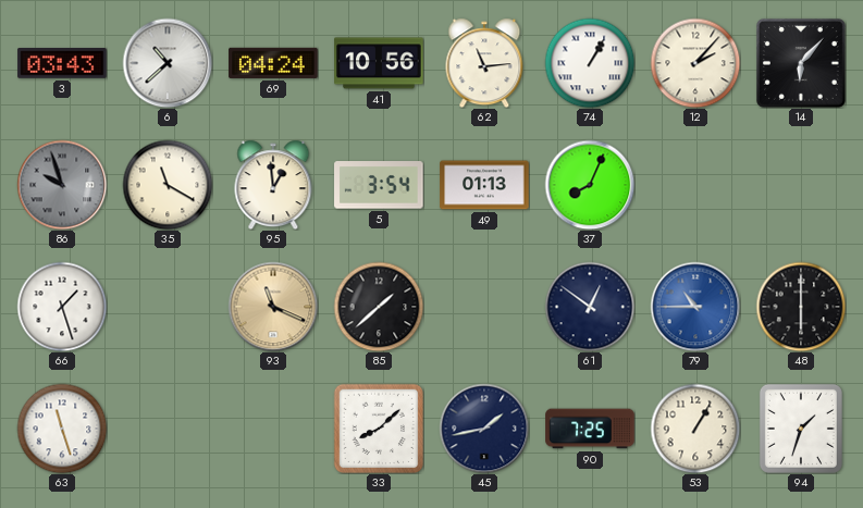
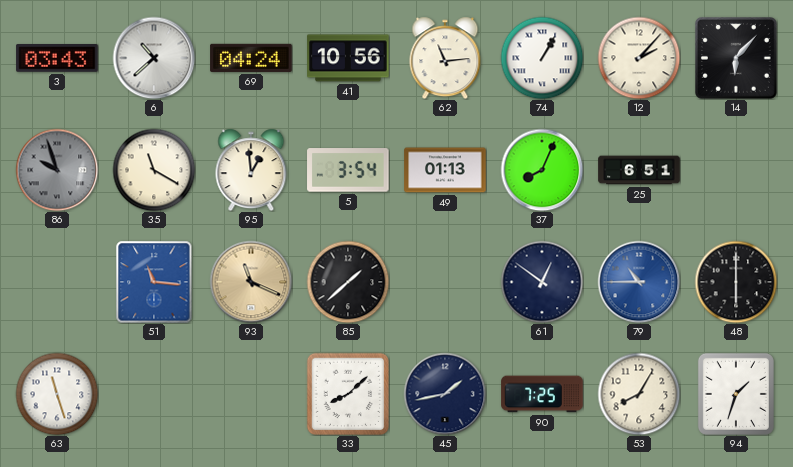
25: none -> 6:51 (639, 170)
66: 1:27 -> none (62, 307)
51: none -> 11:16 (154, 282)
53: 1:05 -> 8:05 (639, 394)
